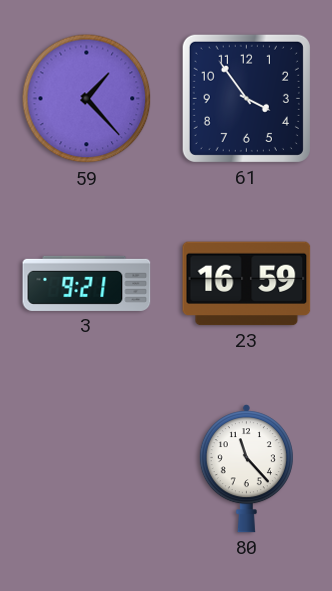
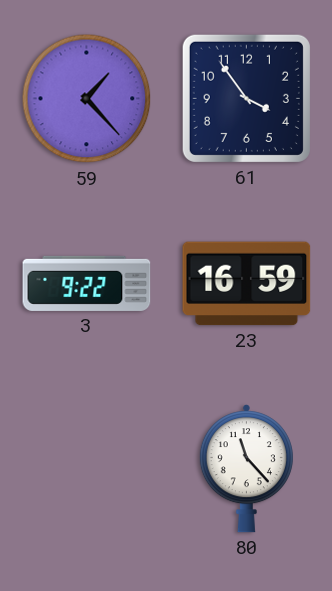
3: 9:21 -> 9:22 (87, 283)
